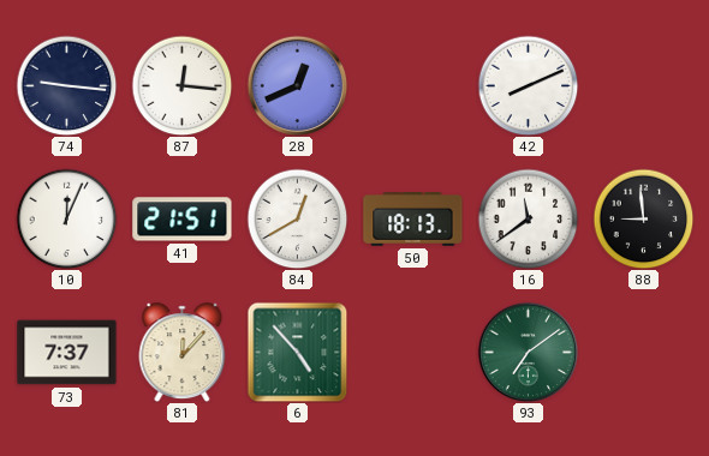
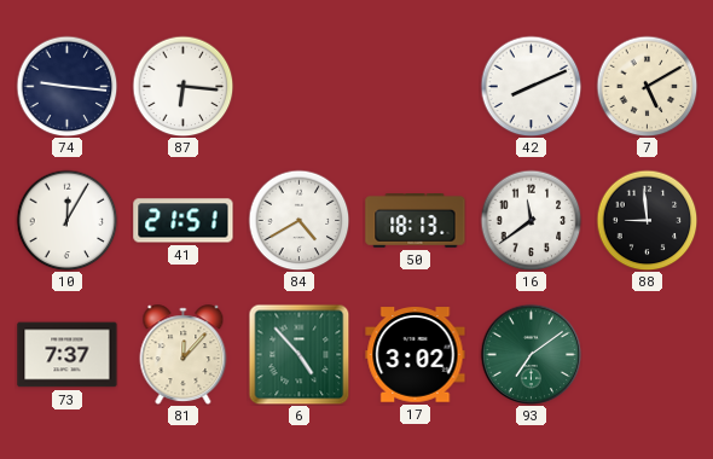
87: 12:16 -> 6:16 (182, 86)
28: 12:41 -> none (297, 85)
7: none -> 5:10 (647, 86)
10: 12:04 -> 12:05 (66, 220)
84: 12:40 -> 4:40 (298, 220)
17: none -> 3:02 (416, 355)
